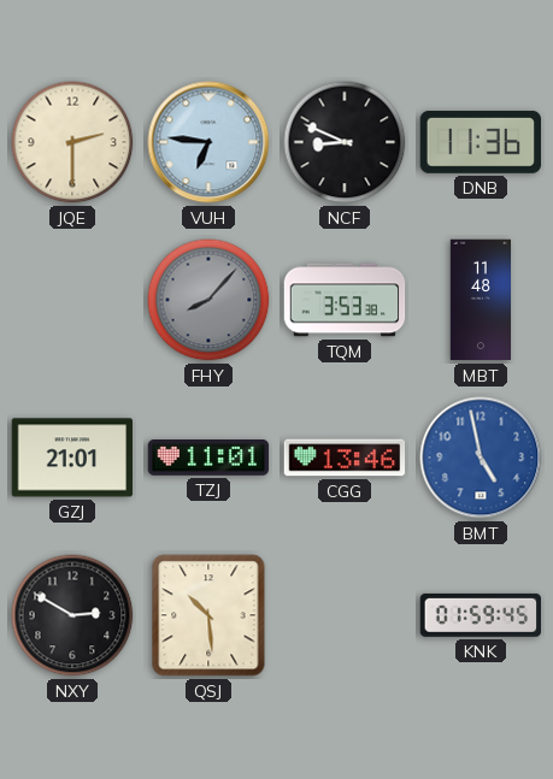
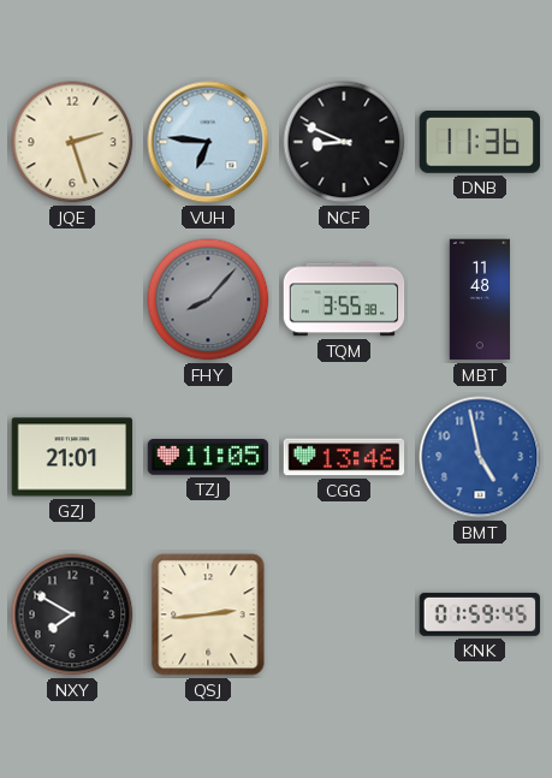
JQE: 2:30 -> 2:27 (72, 142)
TQM: 3:53 -> 3:55 (344, 299)
TZJ: 11:01 -> 11:05 (208, 458)
NXY: 2:50 -> 7:50 (72, 614)
QSJ: 10:29 -> 2:44 (208, 614)
